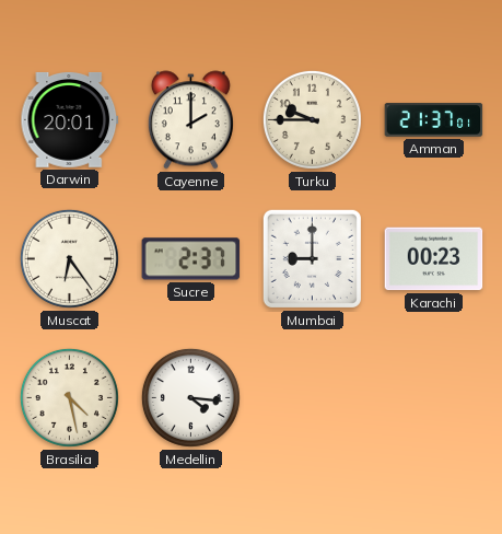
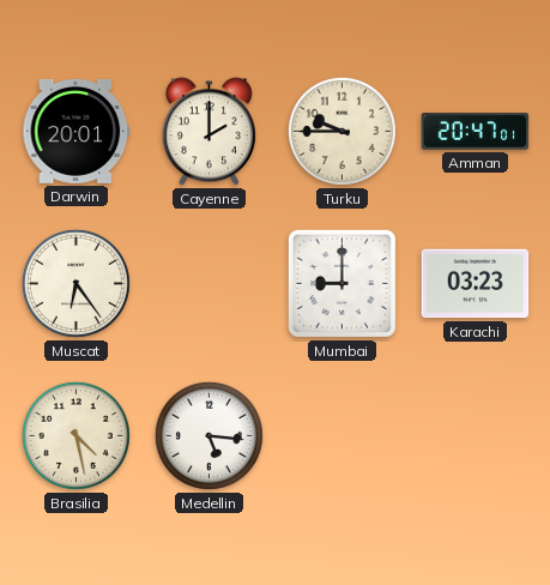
Amman: 21:37 -> 20:47 (476, 132)
Sucre: 2:37 -> none (191, 259)
Karachi: 00:23 -> 03:23 (476, 284)
Medellin: 4:16 -> 5:16 (208, 435)
